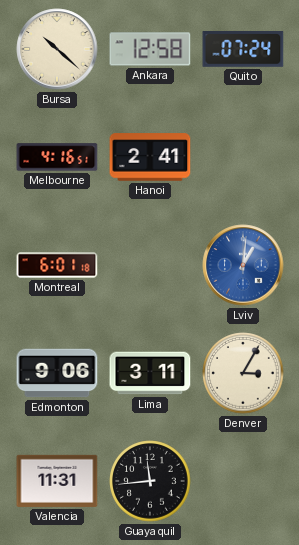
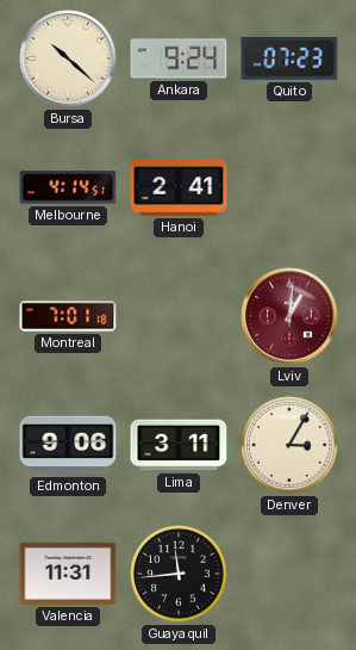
Ankara: 12:58 -> 9:24 (179, 58)
Quito: 07:24 -> 07:23 (289, 60)
Melbourne: 4:16 -> 4:14 (68, 187)
Montreal: 6:01 -> 7:01 (68, 316)
Lviv dial: blue -> burgundy (289, 316)
